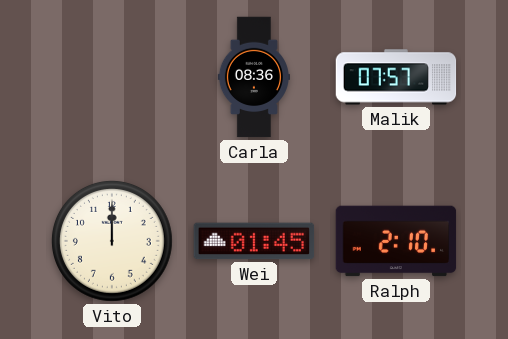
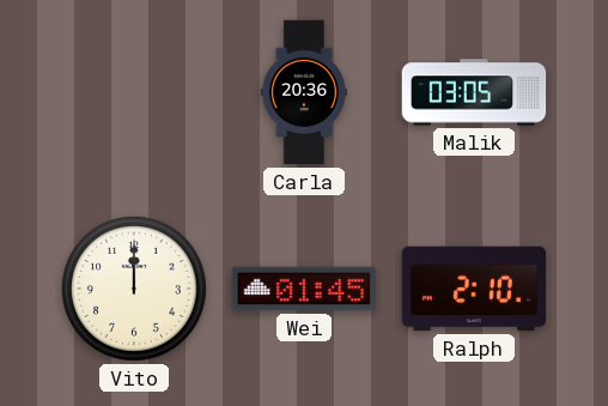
Carla: 08:36 -> 20:36 (304, 92)
Malik: 07:57 -> 03:05 (474, 92)
